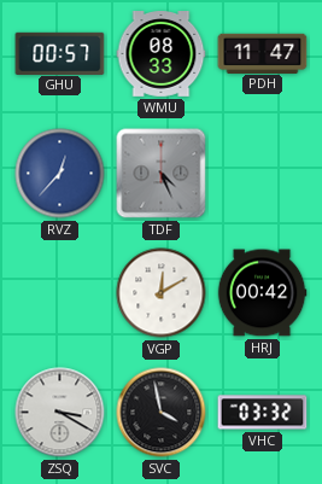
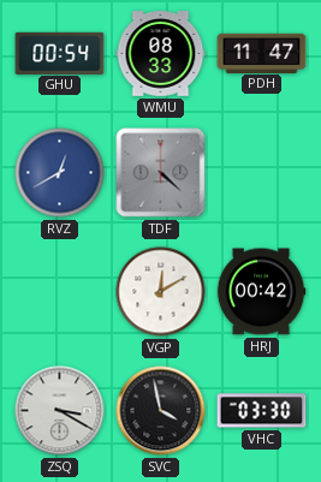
GHU: 00:57 -> 00:54 (60, 53)
RVZ: 12:37 -> 12:40 (60, 173)
TDF: 4:26 -> 4:22 (161, 173)
VHC: 03:32 -> 03:30 (262, 411)
